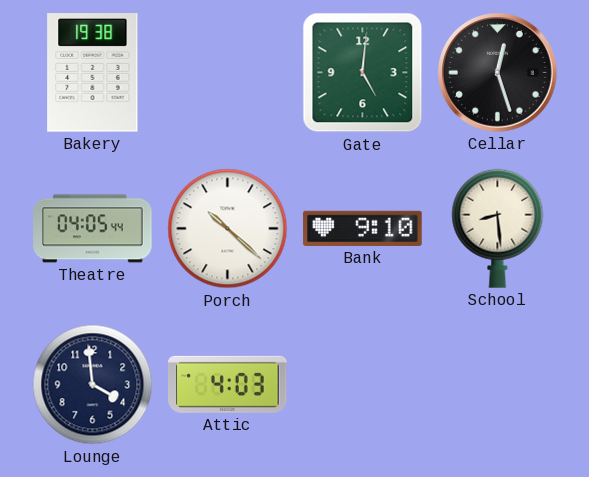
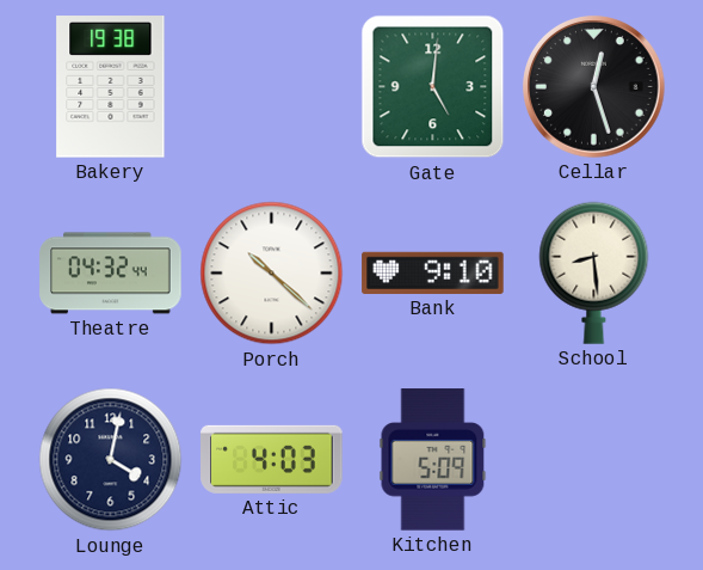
Theatre: 04:05 -> 04:32 (111, 274)
Lounge: 3:59 -> 4:02 (111, 460)
Kitchen: none -> 5:09 (433, 460)
